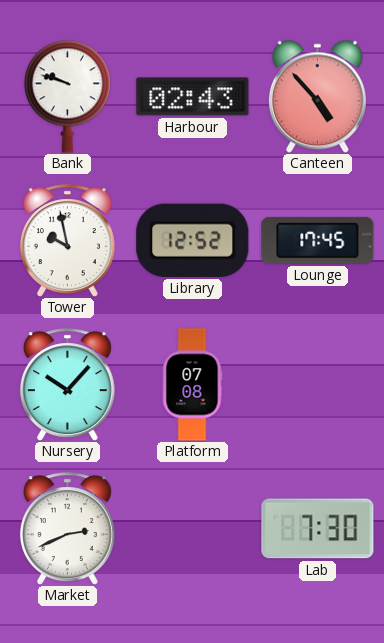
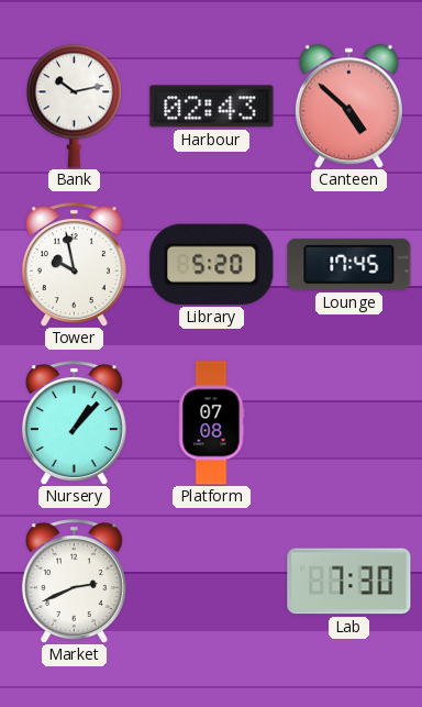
Bank: 9:48 -> 10:13 (74, 106)
Canteen: 4:53 -> 4:52 (348, 106)
Library: 12:52 -> 5:20 (212, 264)
Nursery: 10:07 -> 1:07 (74, 422)
